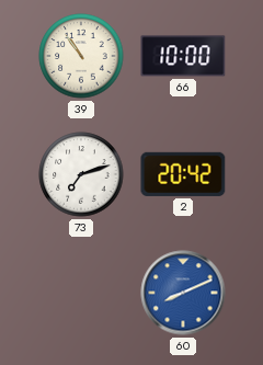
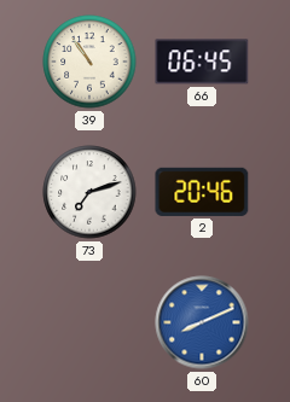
66: 10:00 -> 06:45 (202, 62)
2: 20:42 -> 20:46 (202, 192)
